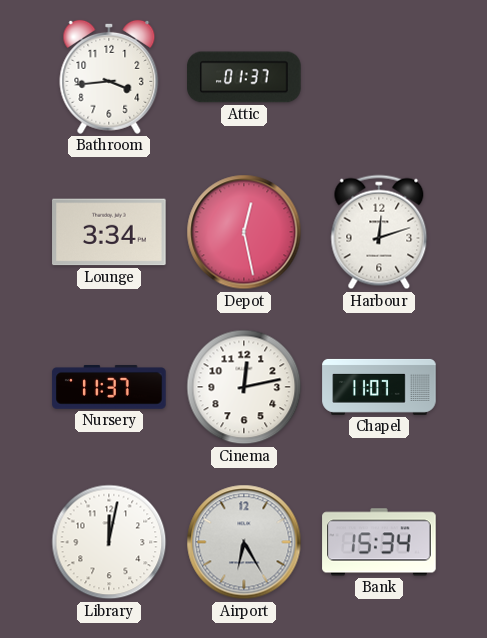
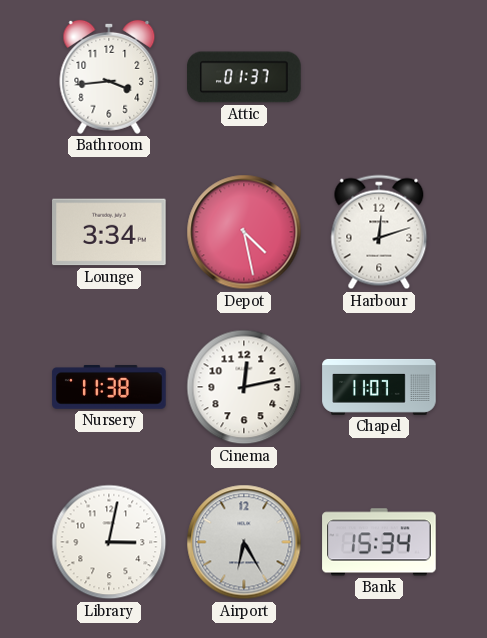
Depot: 12:28 -> 4:28 (244, 232)
Nursery: 11:37 -> 11:38 (109, 387)
Library: 12:02 -> 3:02 (109, 542)
